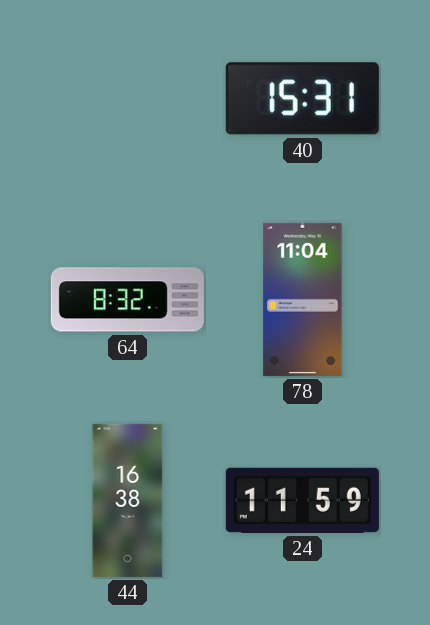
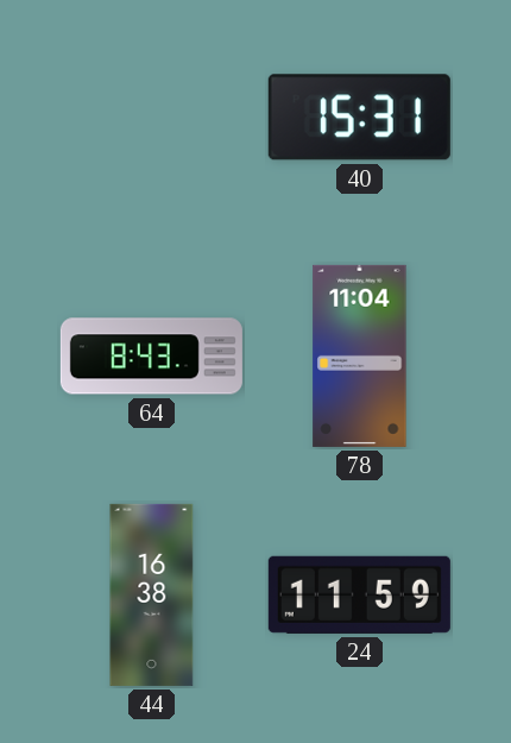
64: 8:32 -> 8:43 (151, 357)
